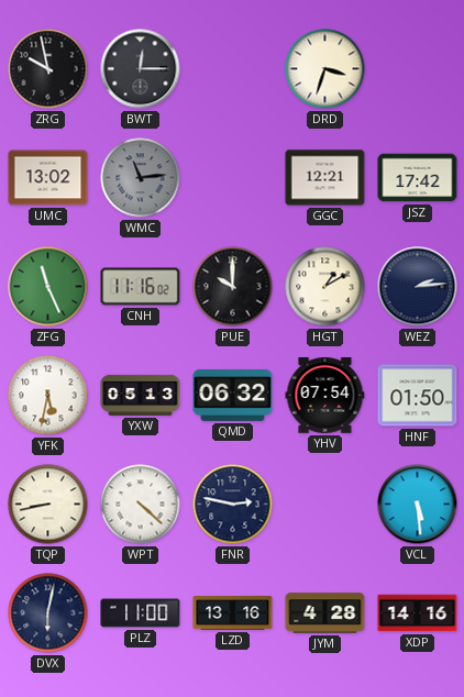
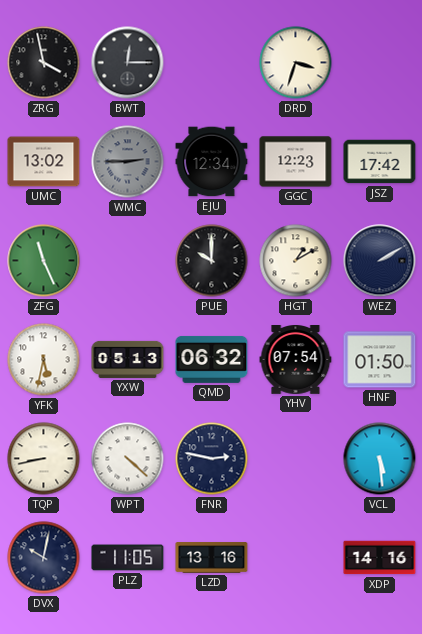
ZRG: 9:58 -> 3:58 (44, 63)
WMC: 11:14 -> 2:45 (128, 162)
EJU: none -> 12:34 (212, 162)
GGC: 12:21 -> 12:23 (296, 162)
CNH: 11:16 -> none (141, 287)
WEZ: 2:14 -> 2:10 (380, 261)
DVX: 6:02 -> 10:02 (44, 558)
PLZ: 11:00 -> 11:05 (128, 558)
JYM: 4:28 -> none (325, 613)
